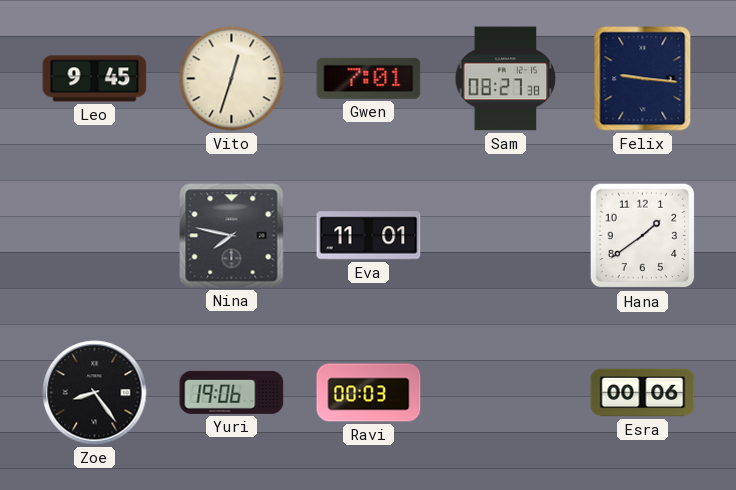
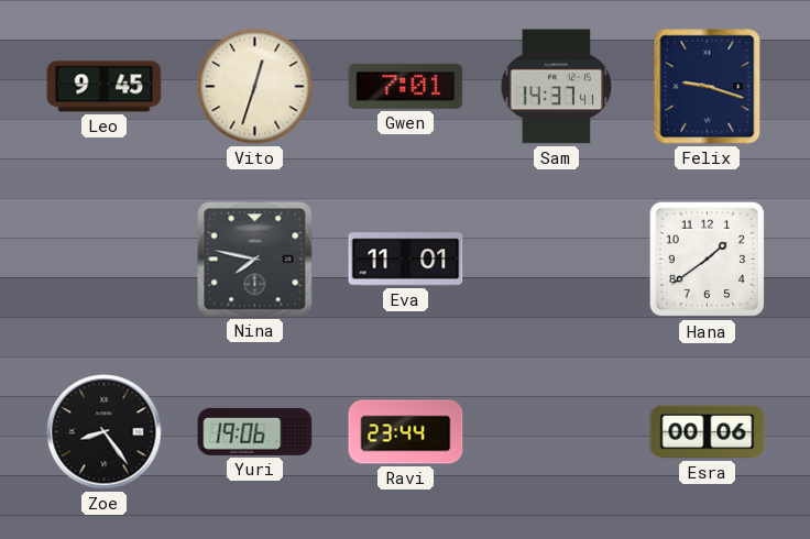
Sam: 08:27 -> 14:37 (557, 87)
Felix: 9:16 -> 9:18 (708, 87)
Ravi: 00:03 -> 23:44 (406, 432)
